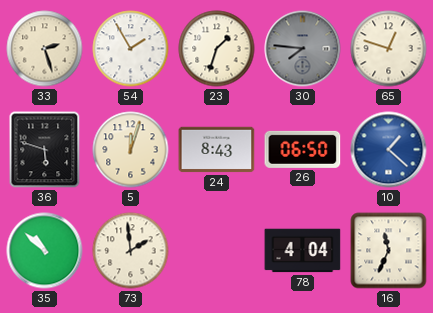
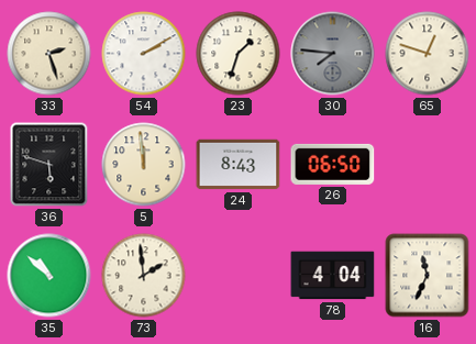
54: 1:55 -> 2:10 (144, 54)
5: 12:03 -> 11:59 (144, 165)
10: 1:22 -> none (389, 150)
